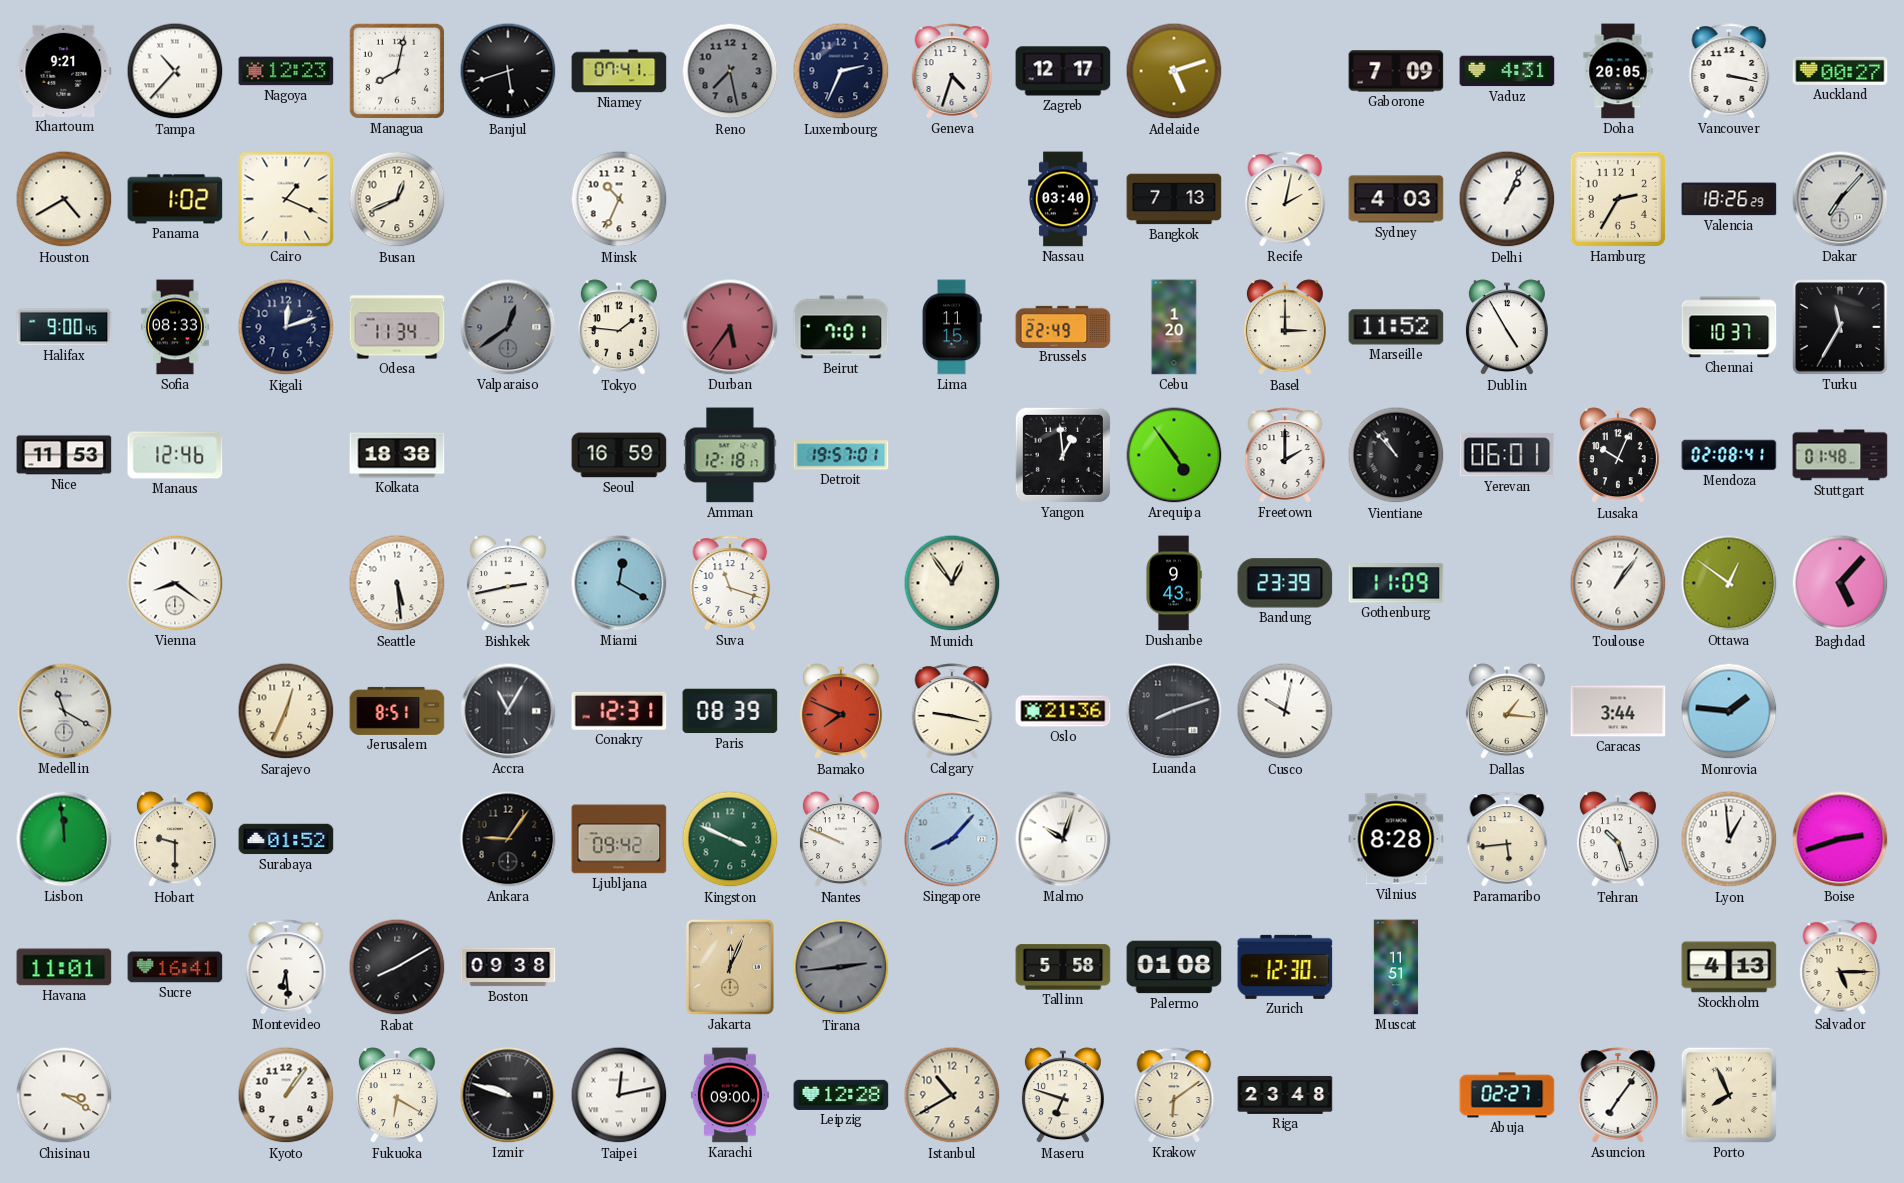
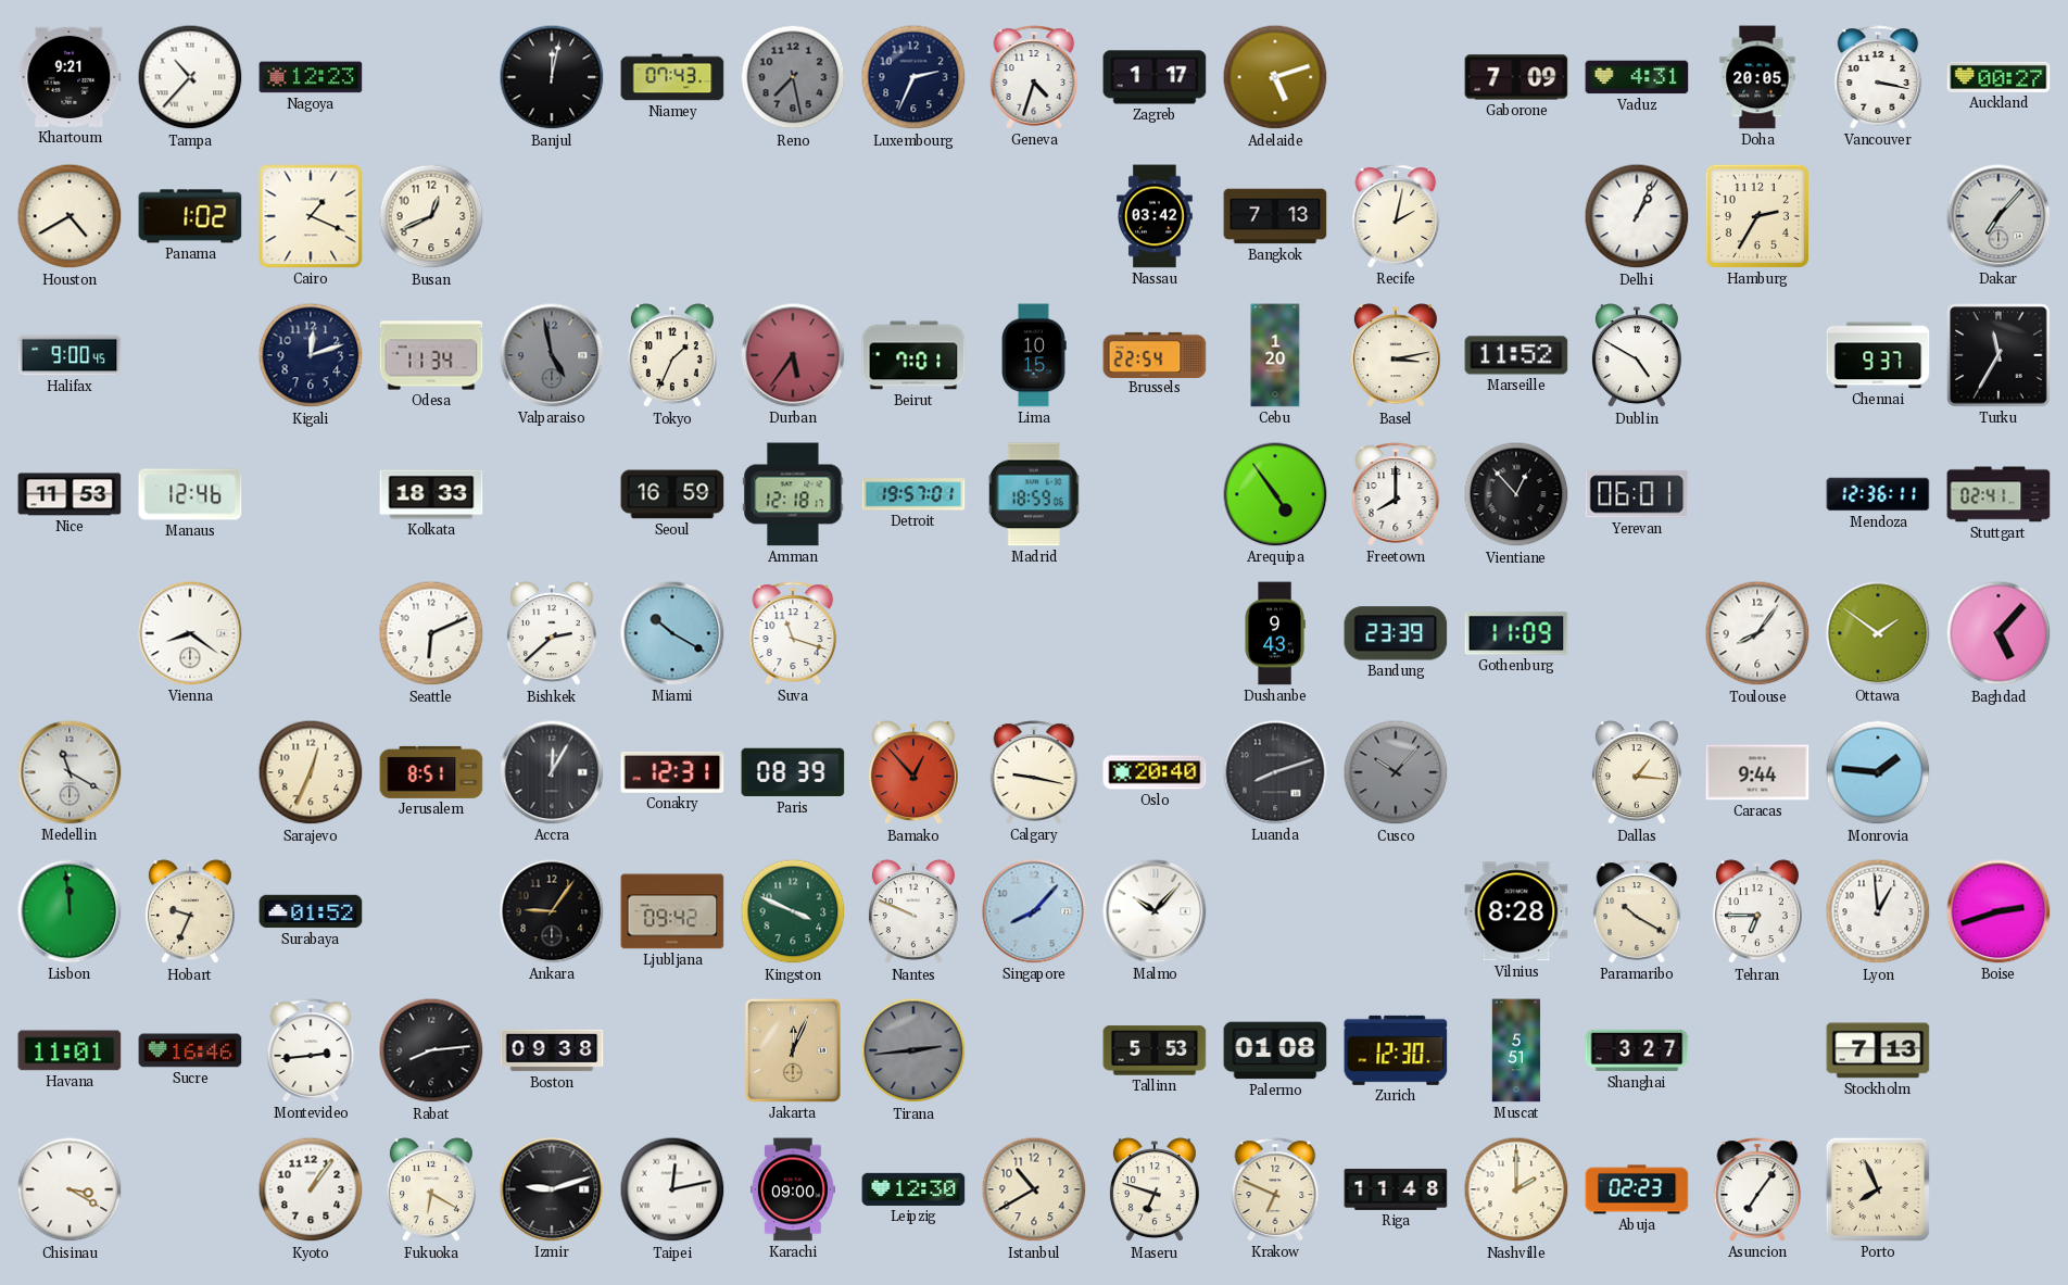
Managua: 8:02 -> none (397, 71)
Banjul: 5:42 -> 12:02 (552, 77)
Niamey: 07:41 -> 07:43 (672, 77)
Zagreb: 12:17 -> 1:17 (1155, 77)
Minsk: 10:34 -> none (619, 199)
Nassau: 03:40 -> 03:42 (1156, 216)
Sydney: 4:03 -> none (1396, 199)
Valencia: 18:26 -> none (1729, 199)
Sofia: 08:33 -> none (175, 327)
Valparaiso: 12:39 -> 4:58 (552, 355)
Tokyo: 1:46 -> 1:34 (672, 356)
Lima: 11:15 -> 10:15 (1034, 355)
Brussels: 22:49 -> 22:54 (1155, 354)
Basel: 3:00 -> 3:13 (1396, 356)
Dublin: 4:55 -> 4:50 (1637, 356)
Chennai: 10:37 -> 9:37 (1878, 355)
Kolkata: 18:38 -> 18:33 (431, 494)
Madrid: none -> 18:59 (1034, 494)
Yangon: 12:59 -> none (1063, 455)
Freetown: 2:00 -> 8:00 (1396, 494)
Vientiane: 10:53 -> 12:53 (1516, 494)
Lusaka: 10:04 -> none (1618, 456)
Mendoza: 02:08 -> 12:36 (1878, 494)
Stuttgart: 01:48 -> 02:41 (1998, 494)
Seattle: 5:29 -> 6:11 (431, 633)
Bishkek: 2:43 -> 2:38 (552, 634)
Miami: 12:20 -> 10:20 (672, 633)
Munich: 12:54 -> none (952, 583)
Toulouse: 1:06 -> 8:06 (1757, 633)
Ottawa: 12:51 -> 1:51 (1878, 633)
Accra: 11:05 -> 12:05 (552, 772)
Bamako: 7:49 -> 12:53 (913, 773)
Oslo: 21:36 -> 20:40 (1155, 772)
Cusco: 10:02 -> 10:07 (1396, 772)
Cusco dial: white -> grey (1396, 772)
Caracas: 3:44 -> 9:44 (1757, 772)
Hobart: 9:30 -> 9:34 (190, 912)
Malmo: 10:03 -> 10:07 (1155, 911)
Paramaribo: 5:44 -> 10:20 (1637, 911)
Tehran: 10:27 -> 6:45 (1757, 912)
Sucre: 16:41 -> 16:46 (190, 1050)
Montevideo: 6:29 -> 2:44 (311, 1050)
Rabat: 8:10 -> 8:14 (431, 1050)
Tallinn: 5:58 -> 5:53 (1155, 1050)
Muscat: 11:51 -> 5:51 (1516, 1050)
Shanghai: none -> 3:27 (1637, 1050)
Stockholm: 4:13 -> 7:13 (1878, 1050)
Salvador: 5:15 -> none (1840, 967)
Izmir: 9:48 -> 9:12 (552, 1189)
Leipzig: 12:28 -> 12:30 (913, 1189)
Krakow: 6:09 -> 6:49 (1275, 1189)
Riga: 23:48 -> 11:48 (1396, 1189)
Nashville: none -> 2:00 (1516, 1189)
Abuja: 02:27 -> 02:23 (1637, 1189)
